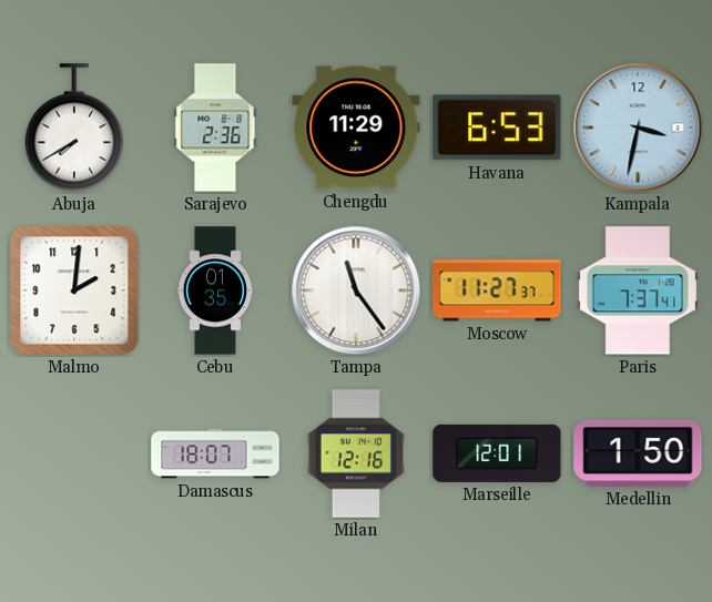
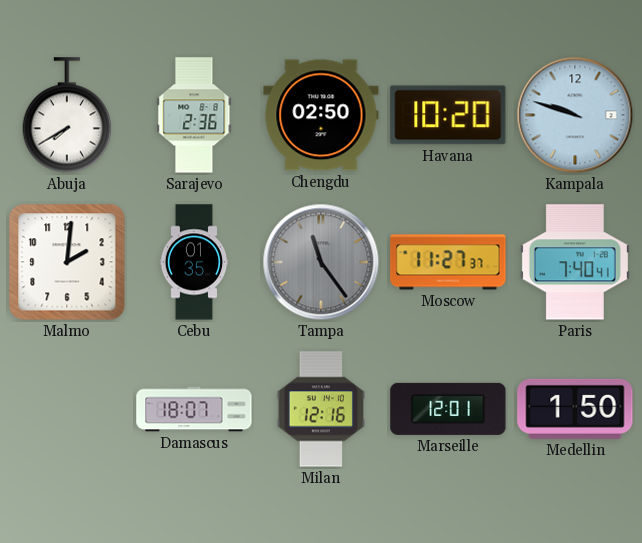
Chengdu: 11:29 -> 02:50 (321, 115)
Havana: 6:53 -> 10:20 (448, 115)
Kampala: 3:32 -> 9:48 (575, 115)
Tampa dial: white -> grey (321, 262)
Paris: 7:37 -> 7:40 (575, 262)
